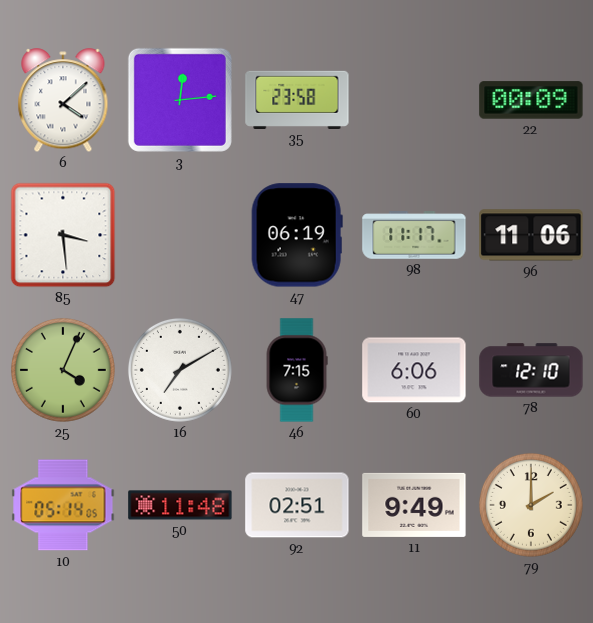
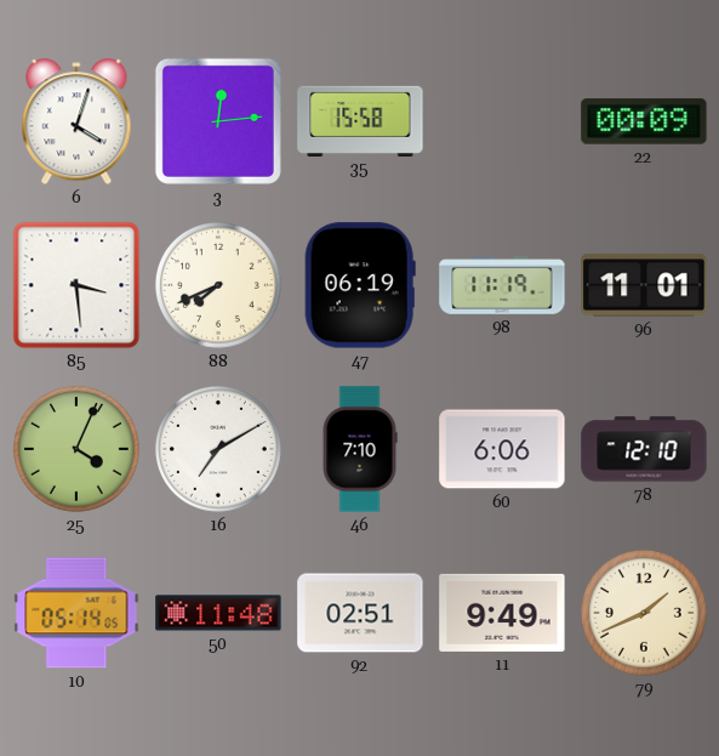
6: 4:08 -> 4:03 (76, 123)
35: 23:58 -> 15:58 (360, 120)
88: none -> 7:41 (218, 285)
98: 11:17 -> 11:19 (502, 285)
96: 11:06 -> 11:01 (644, 285)
46: 7:15 -> 7:10 (360, 449)
79: 2:00 -> 1:41 (644, 613)
